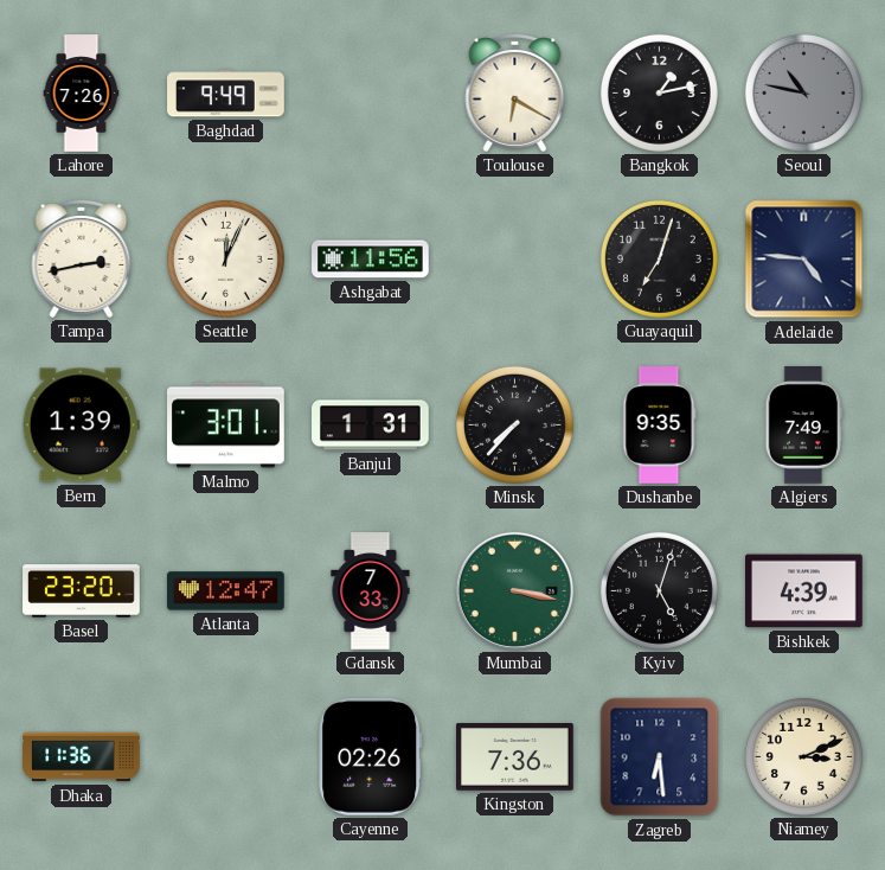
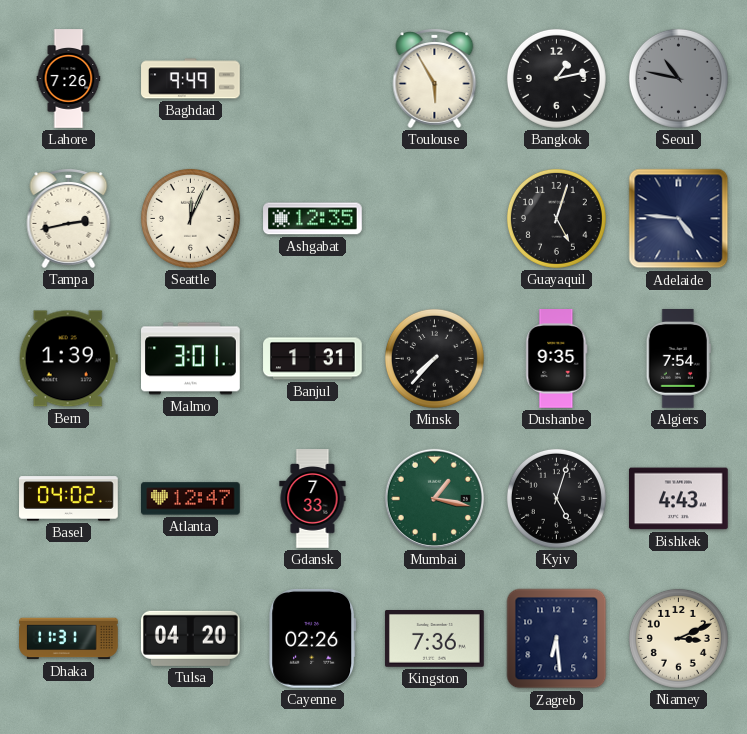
Toulouse: 6:20 -> 5:55 (435, 79)
Ashgabat: 11:56 -> 12:35 (313, 219)
Guayaquil: 7:03 -> 5:03 (556, 218)
Algiers: 7:49 -> 7:54 (678, 359)
Basel: 23:20 -> 04:02 (69, 499)
Mumbai: 3:17 -> 1:17 (434, 498)
Bishkek: 4:39 -> 4:43 (679, 499)
Dhaka: 11:36 -> 11:31 (69, 639)
Tulsa: none -> 04:20 (190, 638)
